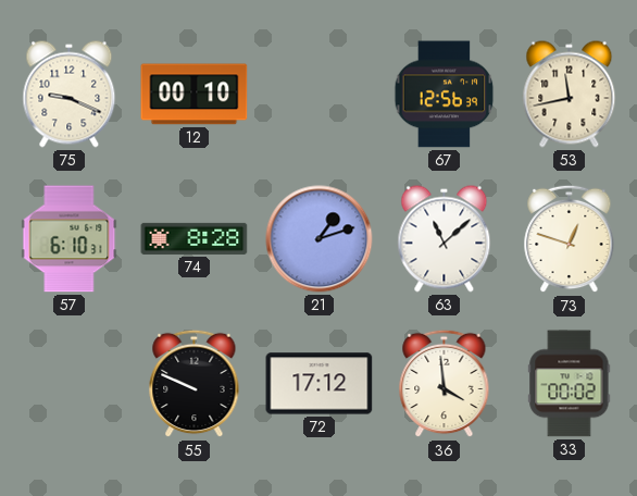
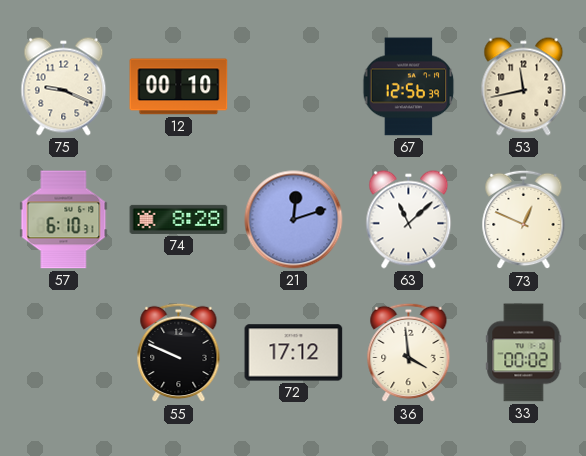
21: 1:12 -> 12:12 (294, 220)
73: 12:48 -> 12:49 (524, 220)
